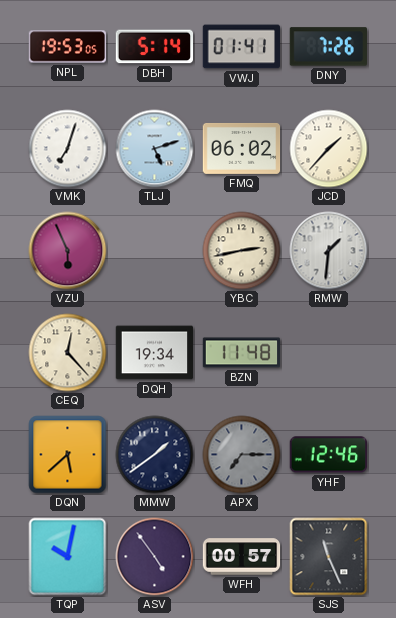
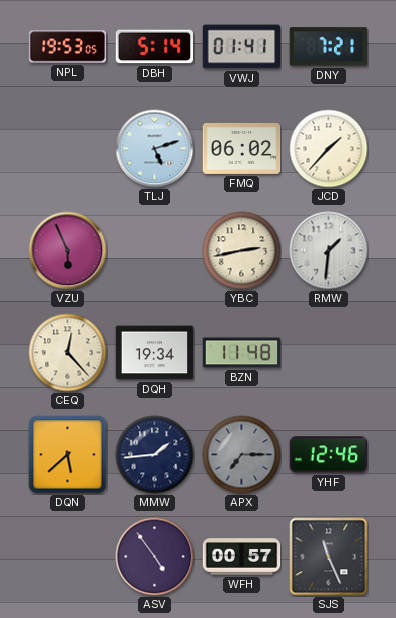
DNY: 7:26 -> 7:21 (328, 47)
VMK: 7:03 -> none (68, 149)
MMW: 1:39 -> 1:44 (155, 455)
TQP: 10:02 -> none (68, 557)
